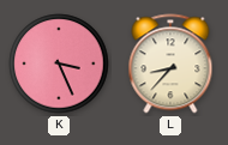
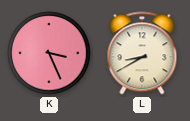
L: 8:37 -> 8:40 (142, 53)
